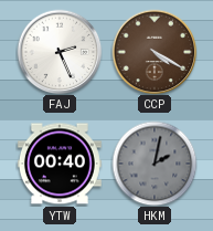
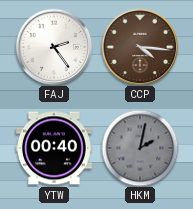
FAJ: 2:26 -> 2:24 (54, 47)
CCP: 4:20 -> 4:16 (140, 47)
